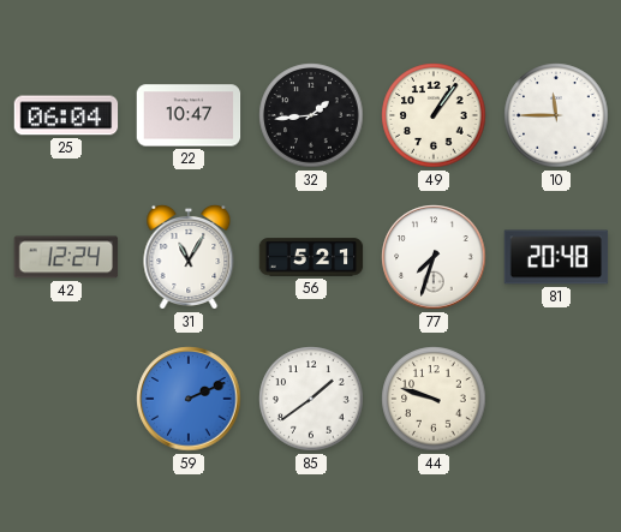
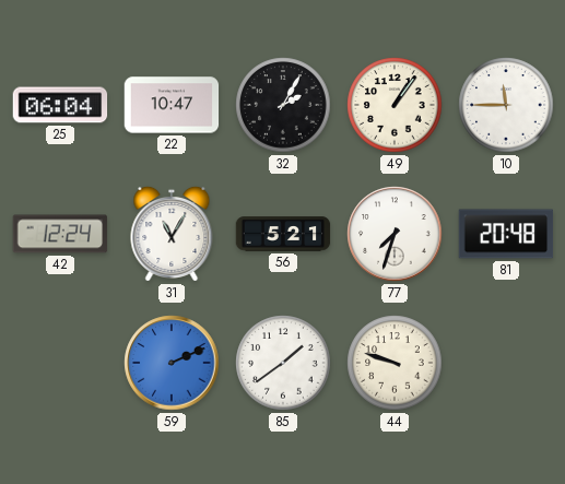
32: 1:44 -> 2:05 (283, 105)
